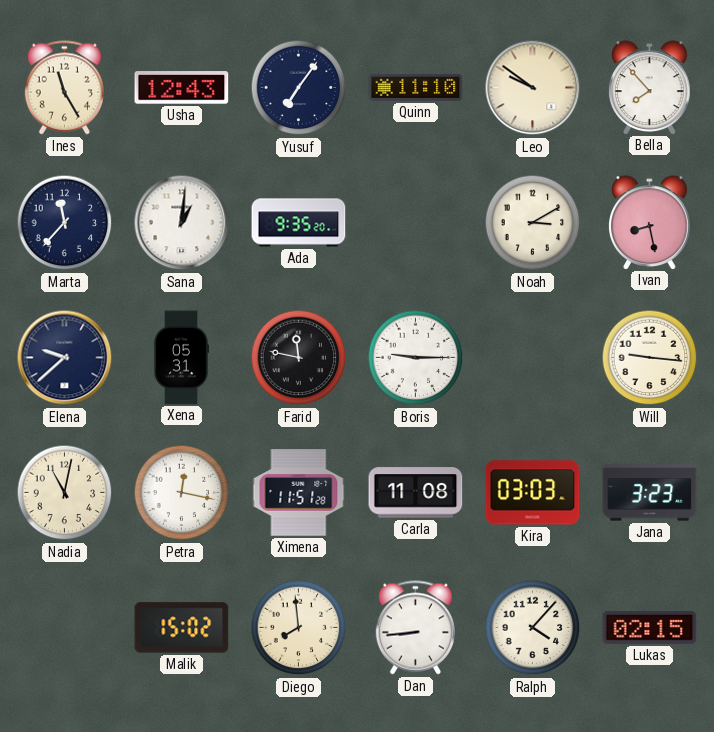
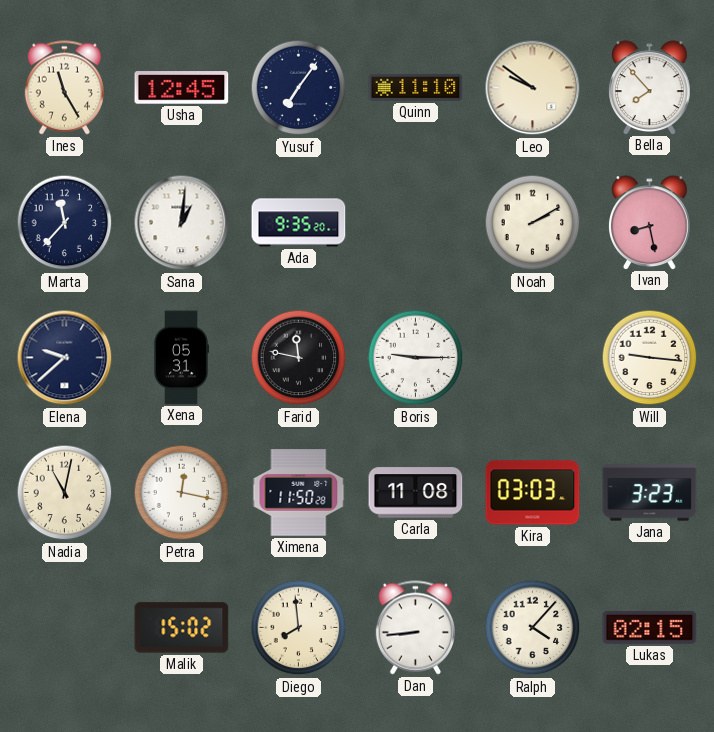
Usha: 12:43 -> 12:45 (182, 88)
Noah: 3:10 -> 2:10 (533, 223)
Ximena: 11:51 -> 11:50 (299, 493)
